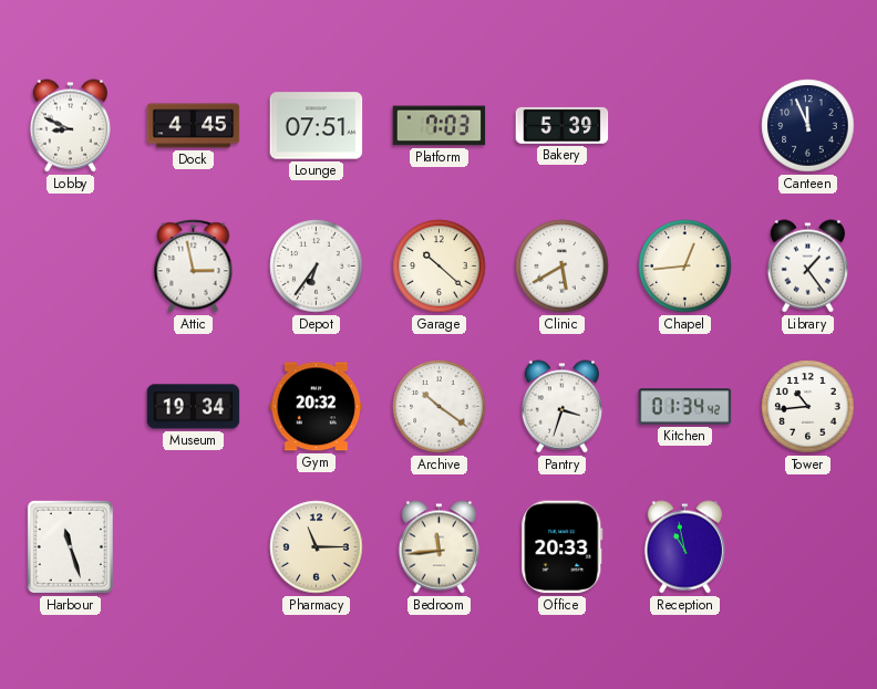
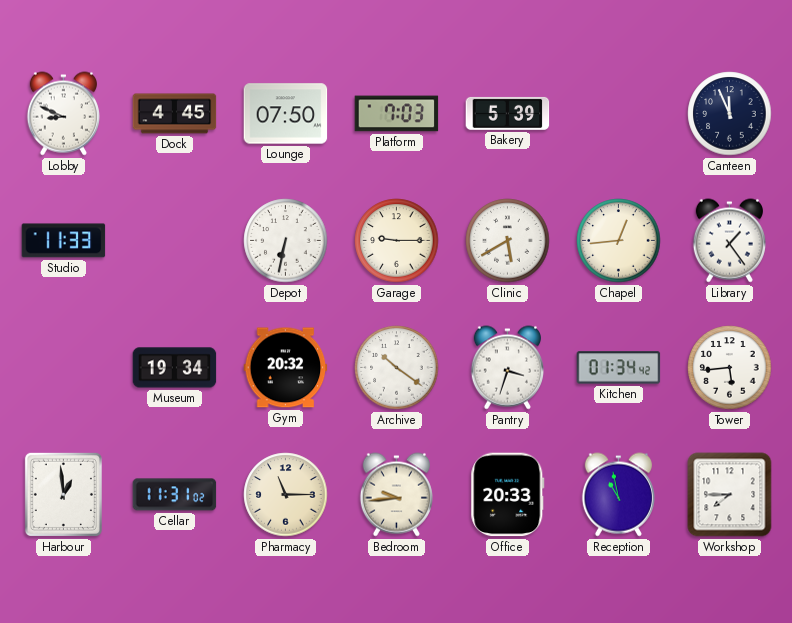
Lounge: 07:51 -> 07:50 (286, 114)
Studio: none -> 11:33 (64, 241)
Attic: 2:58 -> none (194, 267)
Depot: 6:36 -> 6:32 (286, 241)
Garage: 10:22 -> 9:15 (397, 241)
Tower: 10:44 -> 5:44 (730, 368)
Harbour: 11:27 -> 12:59 (63, 494)
Cellar: none -> 11:31 (175, 495)
Bedroom: 11:44 -> 9:44 (396, 495)
Workshop: none -> 7:45 (730, 495)
